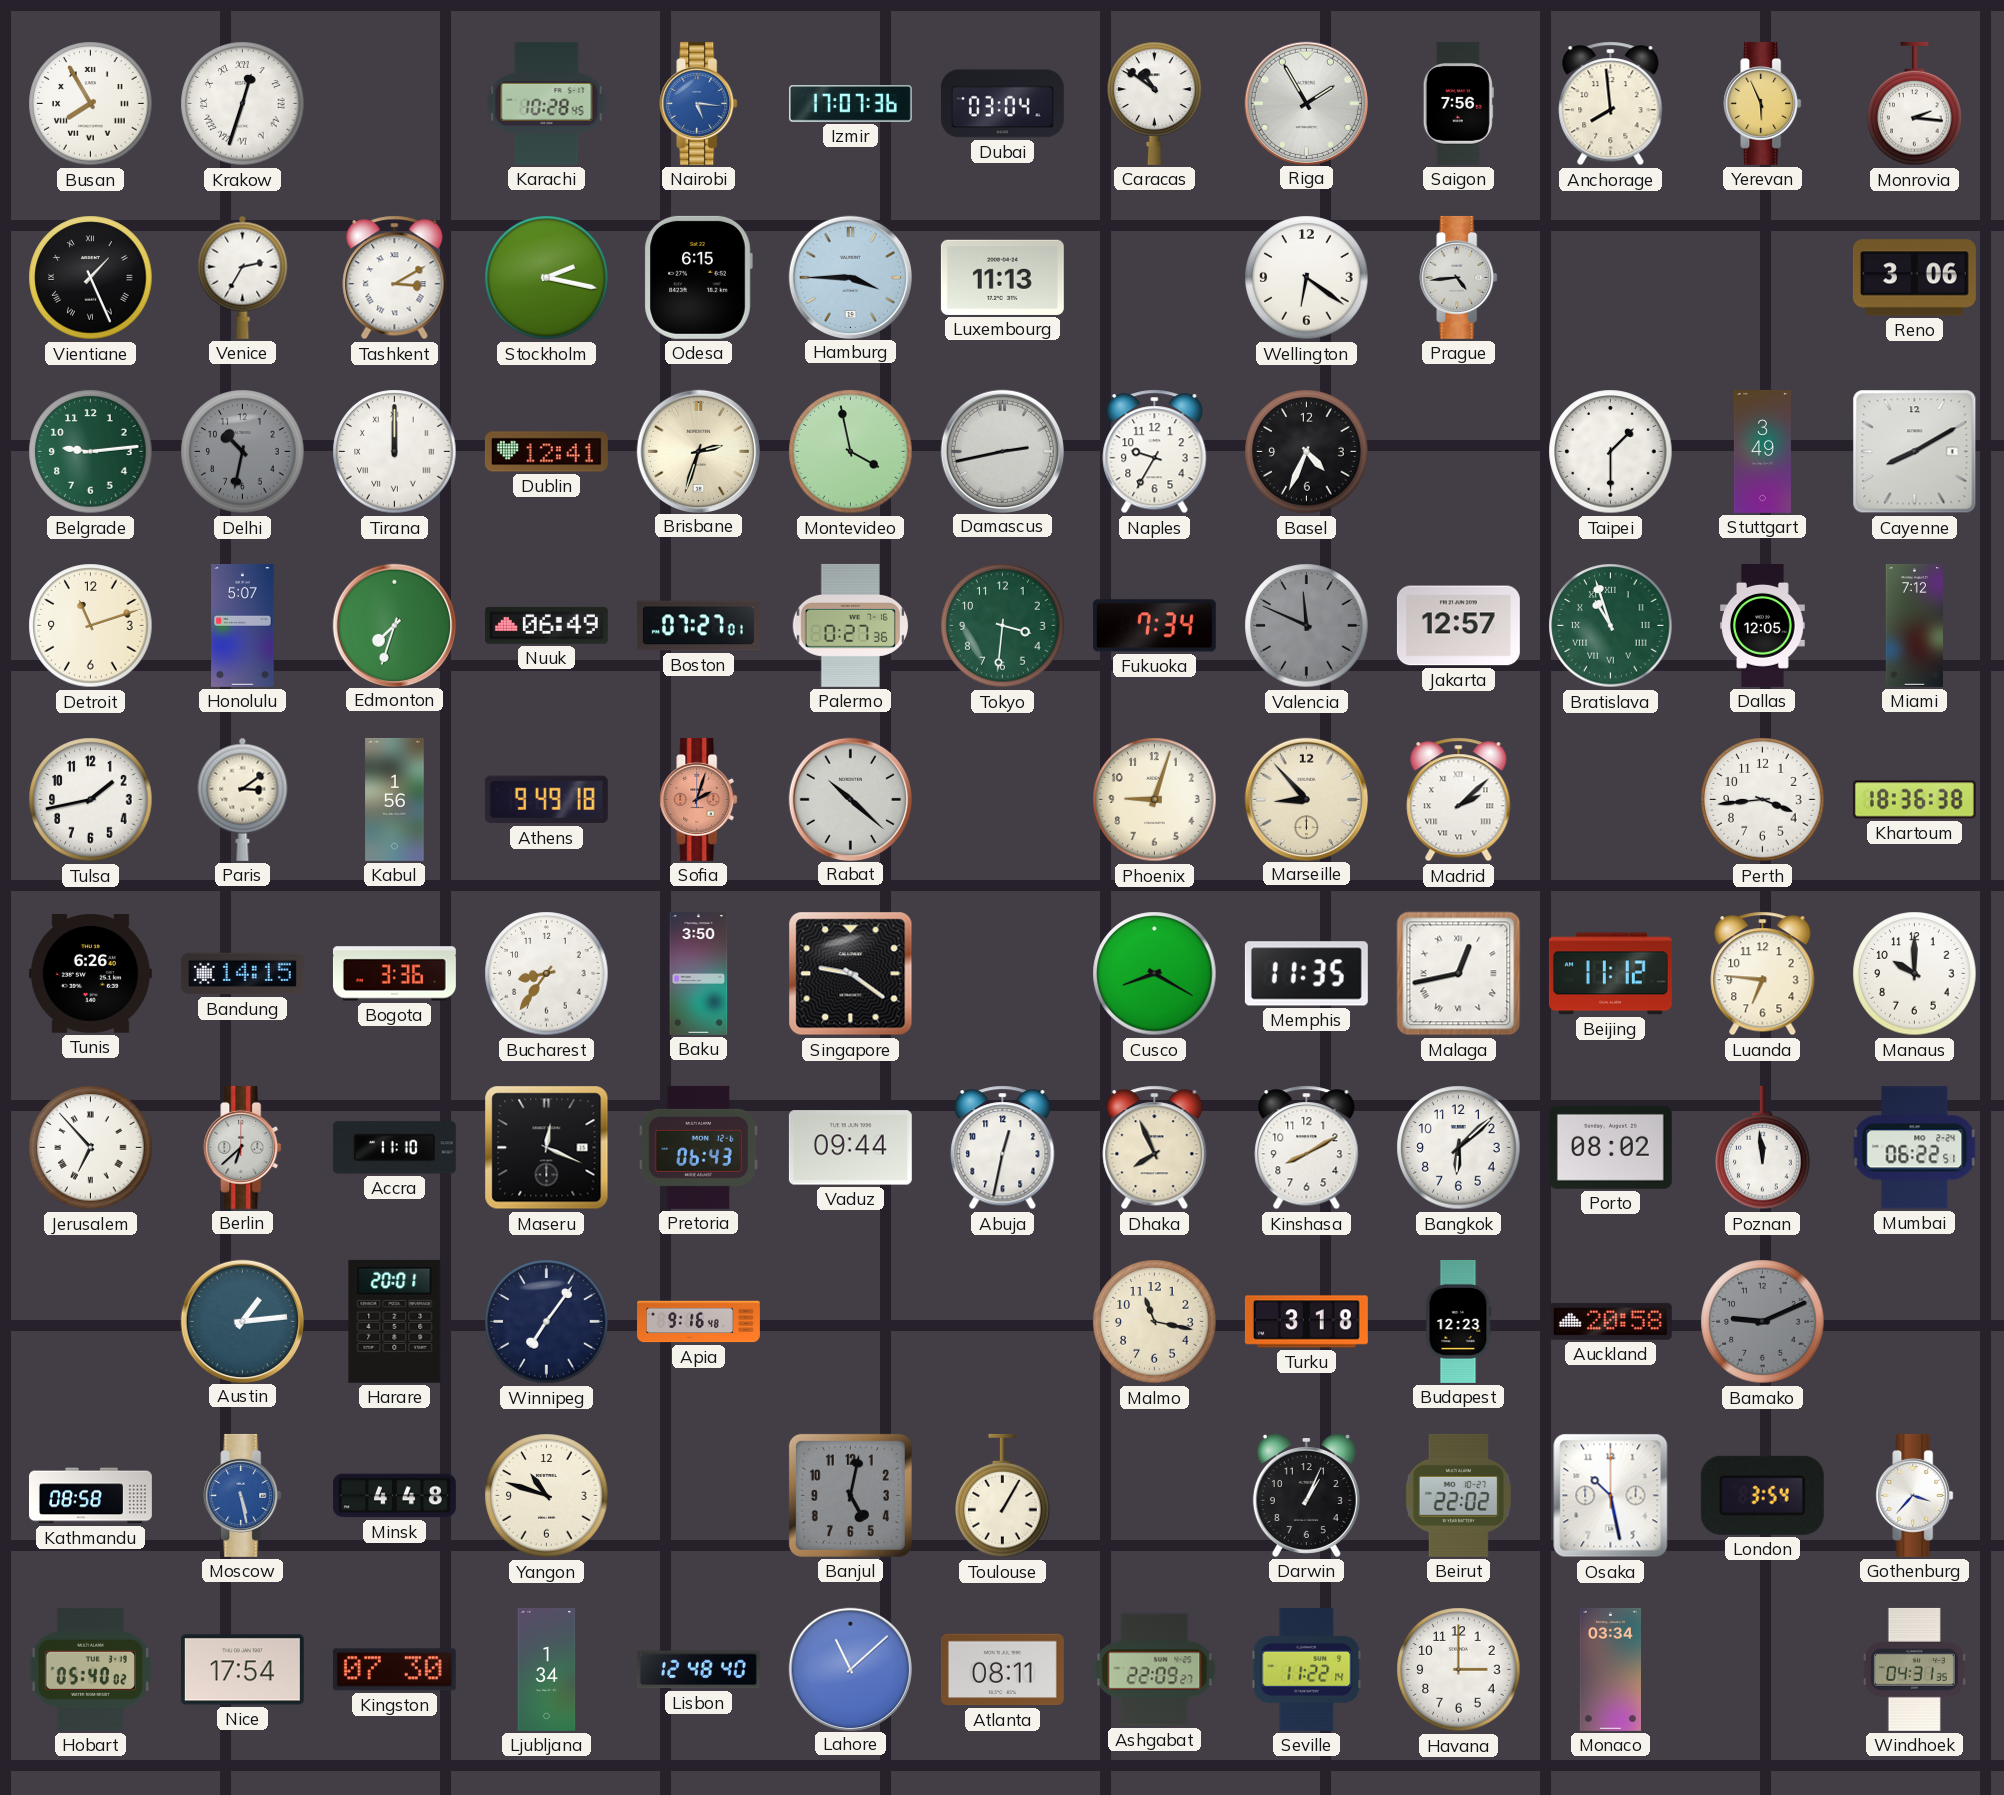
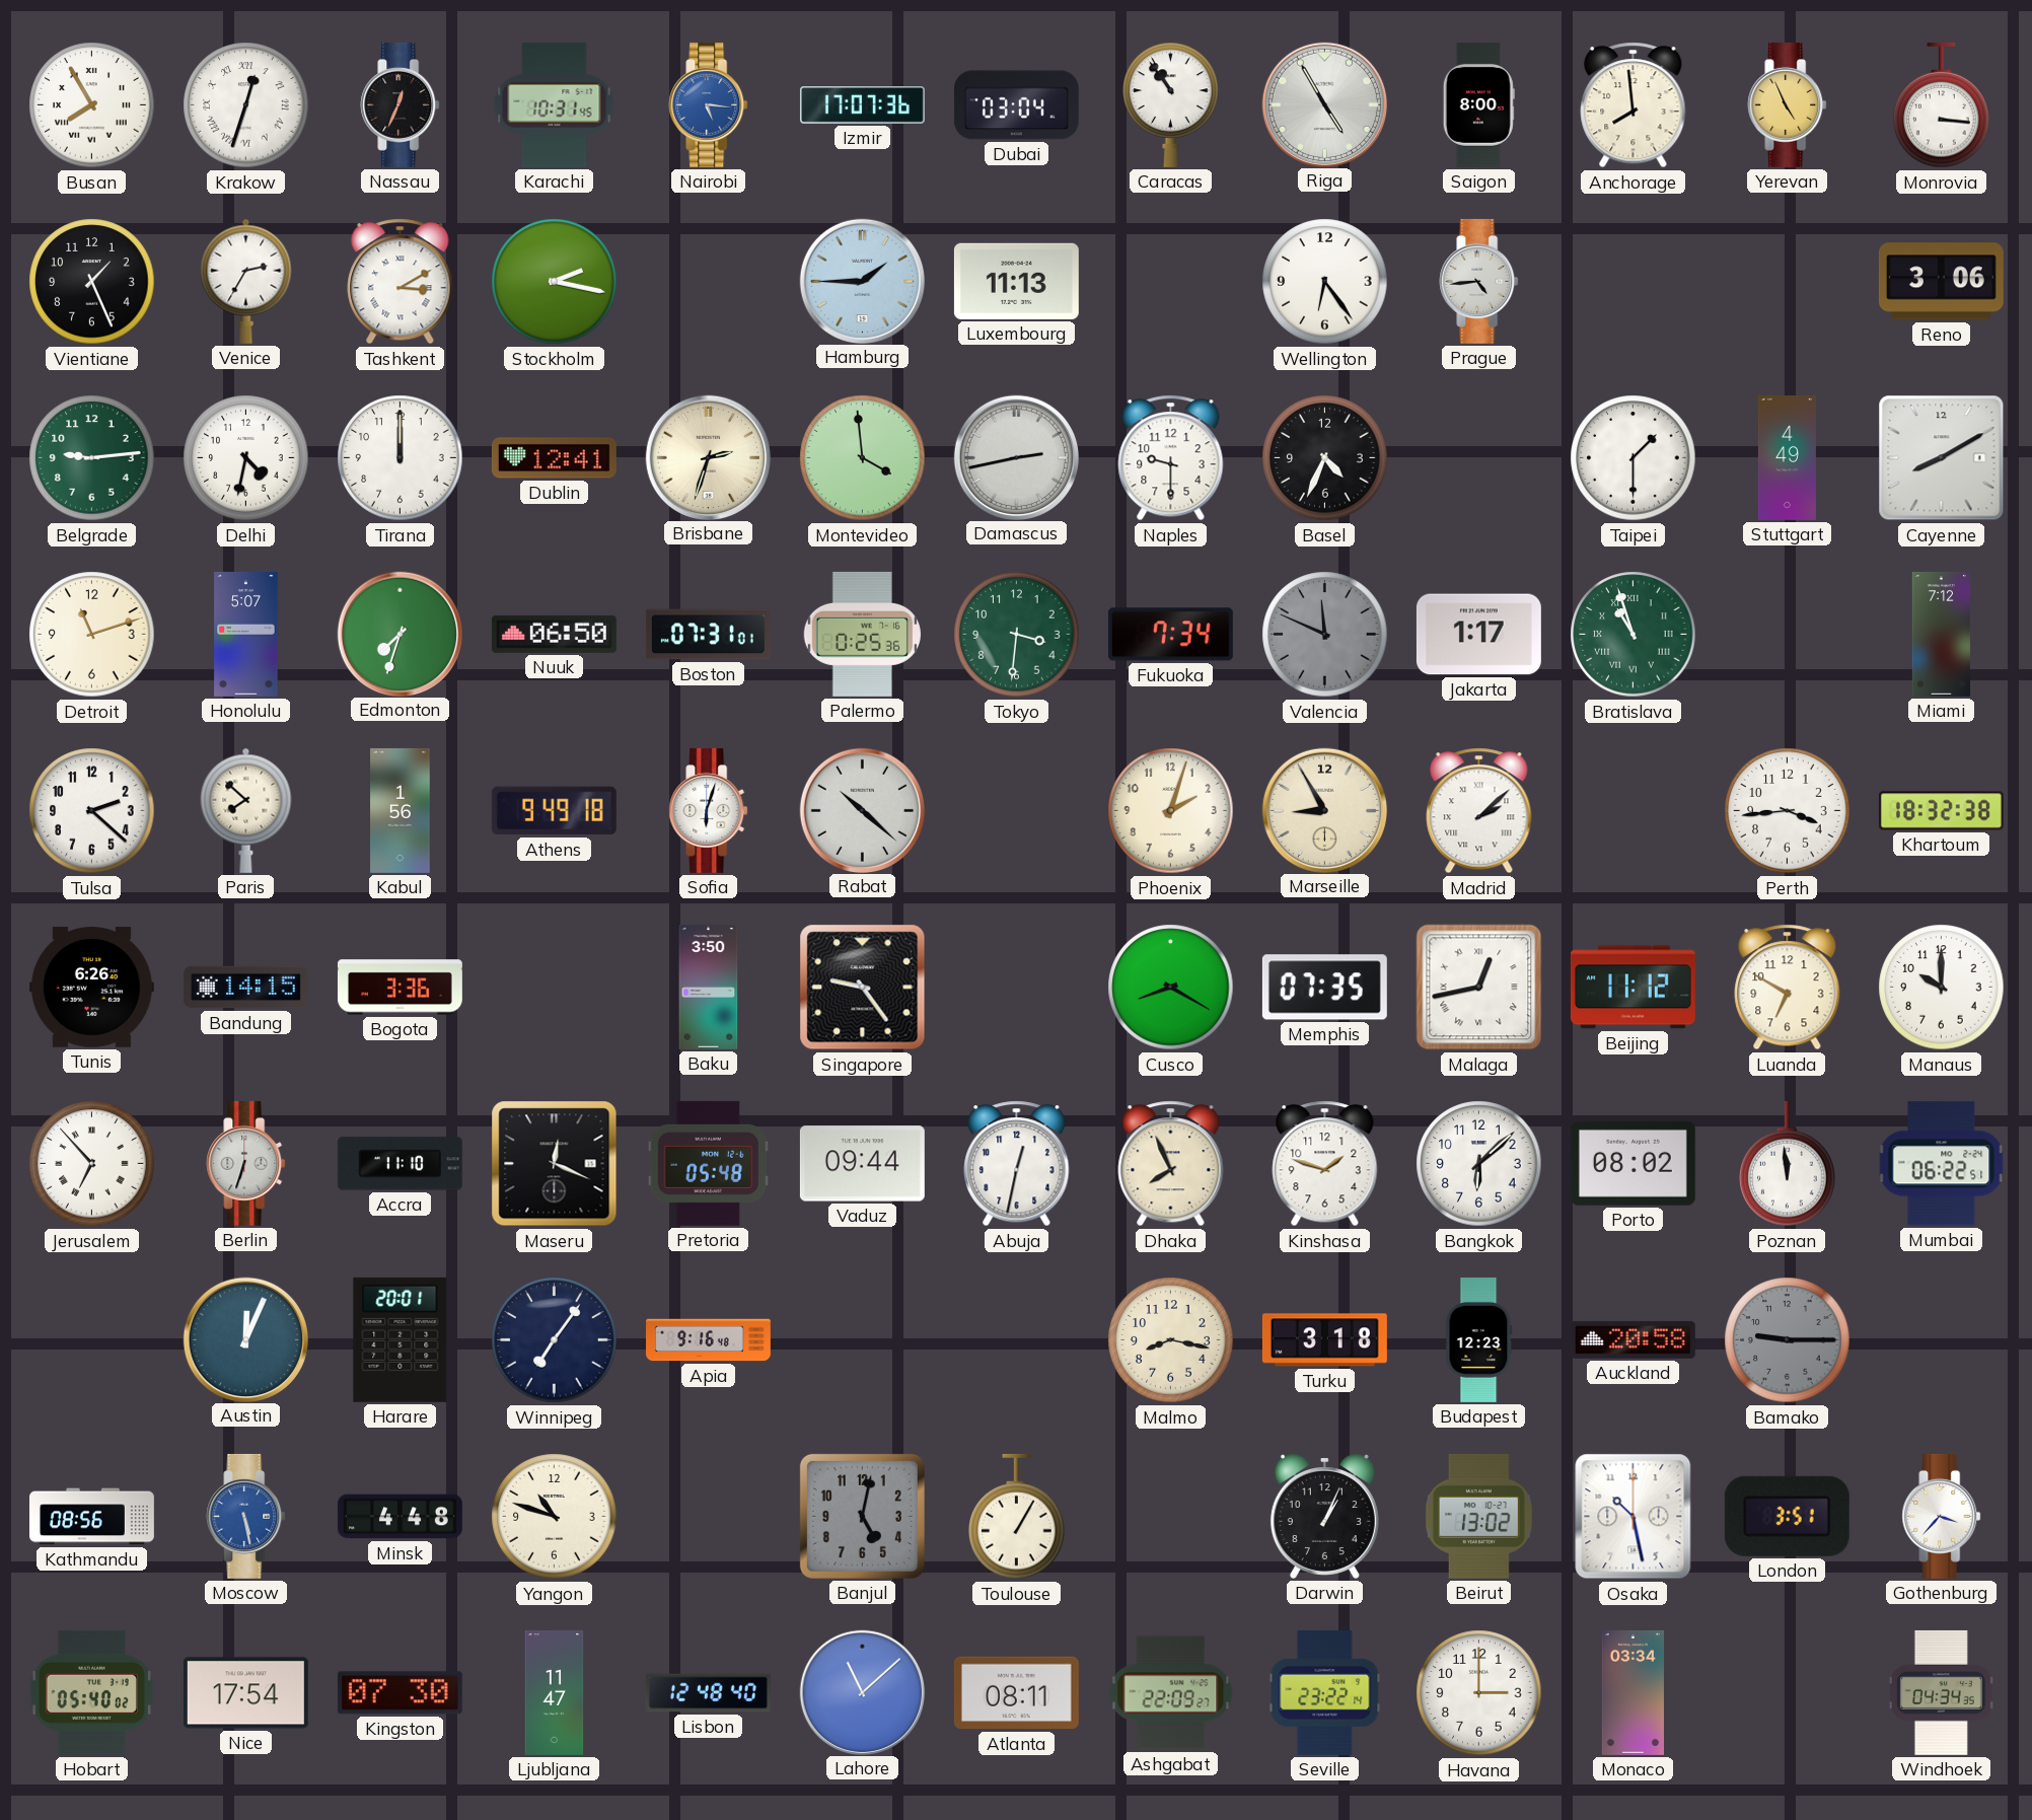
Nassau: none -> 12:34 (401, 104)
Karachi: 10:28 -> 10:31 (555, 104)
Caracas: 10:51 -> 10:54 (1171, 104)
Riga: 1:55 -> 4:55 (1324, 104)
Saigon: 7:56 -> 8:00 (1478, 104)
Yerevan: 5:56 -> 4:56 (1788, 104)
Monrovia: 2:16 -> 3:16 (1942, 105)
Vientiane numerals: Roman -> Arabic (92, 282)
Odesa: 6:15 -> none (698, 277)
Hamburg: 3:45 -> 1:45 (862, 281)
Wellington: 6:21 -> 6:24 (1325, 282)
Delhi: 10:32 -> 4:32 (246, 458)
Delhi dial: grey -> white (246, 458)
Tirana numerals: Roman -> Arabic (401, 458)
Montevideo: 3:58 -> 3:59 (863, 458)
Naples: 9:35 -> 9:30 (1171, 458)
Stuttgart: 3:49 -> 4:49 (1787, 457)
Nuuk: 06:49 -> 06:50 (554, 634)
Boston: 07:27 -> 07:31 (708, 635)
Palermo: 0:27 -> 0:25 (862, 634)
Jakarta: 12:57 -> 1:17 (1478, 635)
Dallas: 12:05 -> none (1763, 625)
Tulsa: 1:43 -> 2:22 (92, 811)
Paris: 3:09 -> 7:52 (246, 810)
Sofia: 2:03 -> 6:03 (709, 810)
Sofia dial: salmon -> white (709, 810)
Phoenix: 9:03 -> 2:03 (1171, 811)
Marseille: 8:53 -> 8:55 (1324, 810)
Khartoum: 18:36 -> 18:32 (1941, 811)
Bucharest: 8:36 -> none (547, 974)
Singapore: 9:21 -> 9:24 (863, 988)
Memphis: 11:35 -> 07:35 (1324, 988)
Luanda: 6:46 -> 6:50 (1788, 988)
Berlin: 6:38 -> 6:33 (246, 1163)
Pretoria: 06:43 -> 05:48 (708, 1163)
Kinshasa: 8:10 -> 1:48 (1325, 1164)
Austin: 1:14 -> 12:04 (245, 1339)
Malmo: 11:17 -> 8:17 (1171, 1340)
Bamako: 9:11 -> 9:15 (1788, 1340)
Kathmandu: 08:58 -> 08:56 (92, 1517)
Beirut: 22:02 -> 13:02 (1478, 1516)
London: 3:54 -> 3:51 (1787, 1516)
Ljubljana: 1:34 -> 11:47 (555, 1692)
Seville: 11:22 -> 23:22 (1325, 1692)
Windhoek: 04:31 -> 04:34 (1941, 1692)
